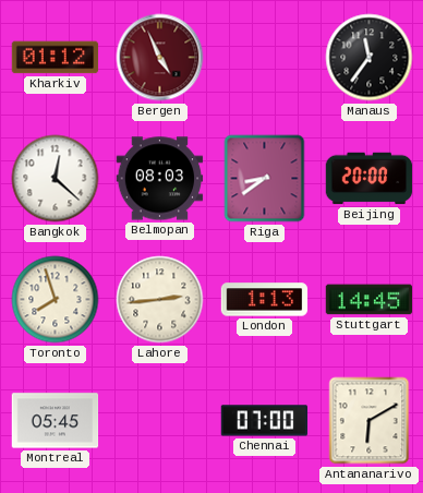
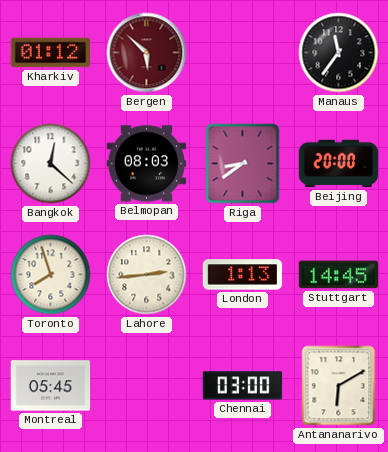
Bergen: 4:56 -> 5:52 (147, 53)
Chennai: 07:00 -> 03:00 (243, 386)
